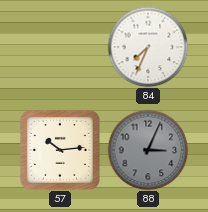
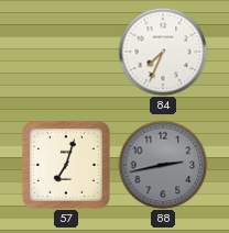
57: 10:14 -> 7:03 (66, 165)
88: 3:04 -> 2:43 (163, 165)
